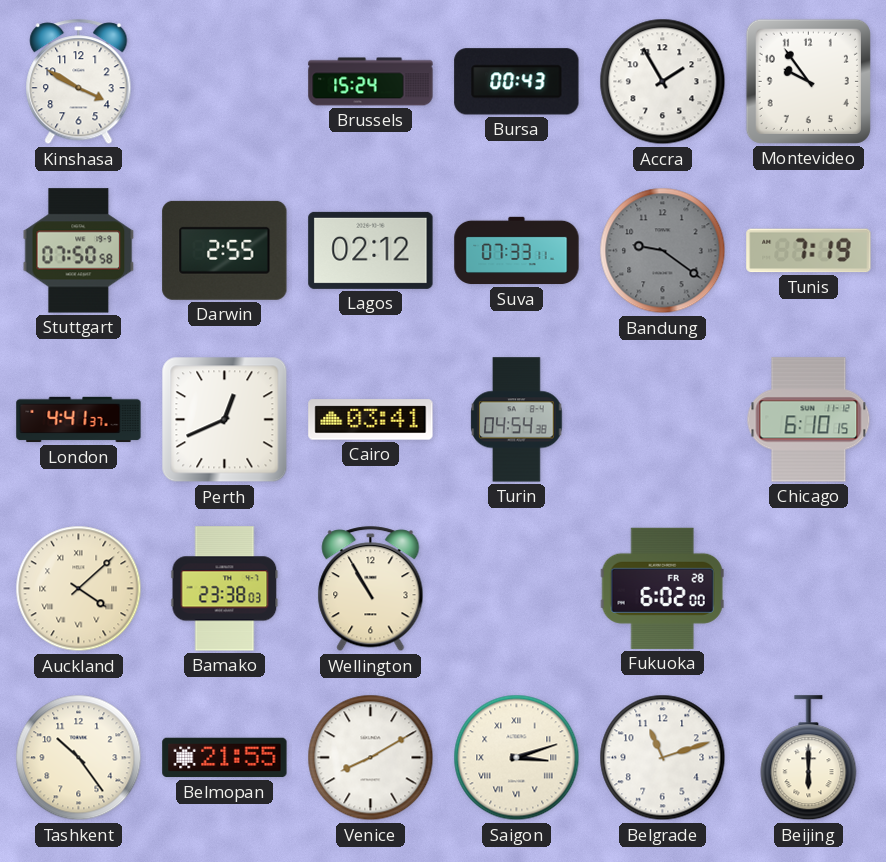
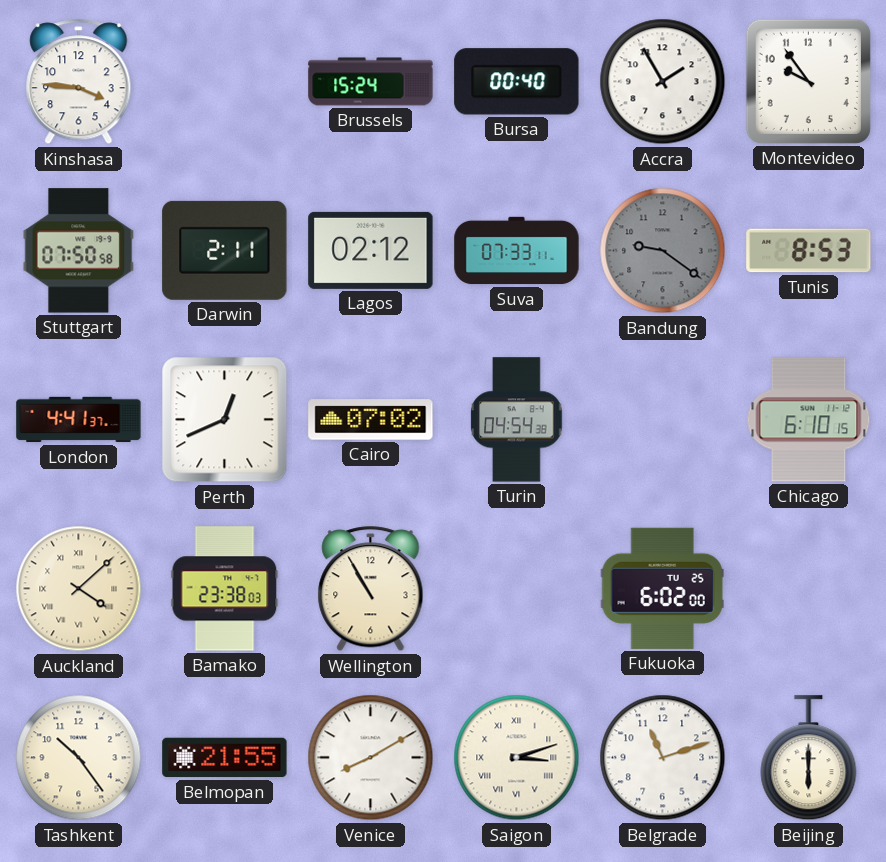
Kinshasa: 3:50 -> 3:46 (79, 82)
Bursa: 00:43 -> 00:40 (517, 82)
Darwin: 2:55 -> 2:11 (225, 250)
Tunis: 7:19 -> 8:53 (809, 251)
Cairo: 03:41 -> 07:02 (371, 420)
Fukuoka date: FR 28 -> TU 25 (662, 588)
